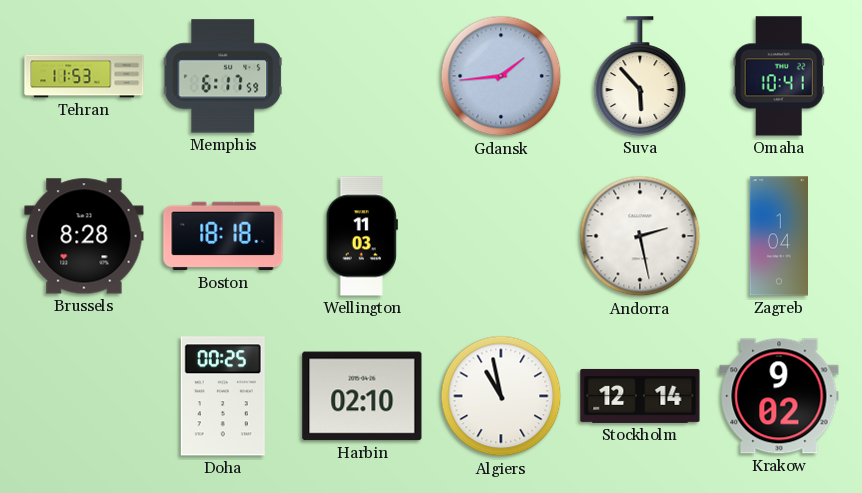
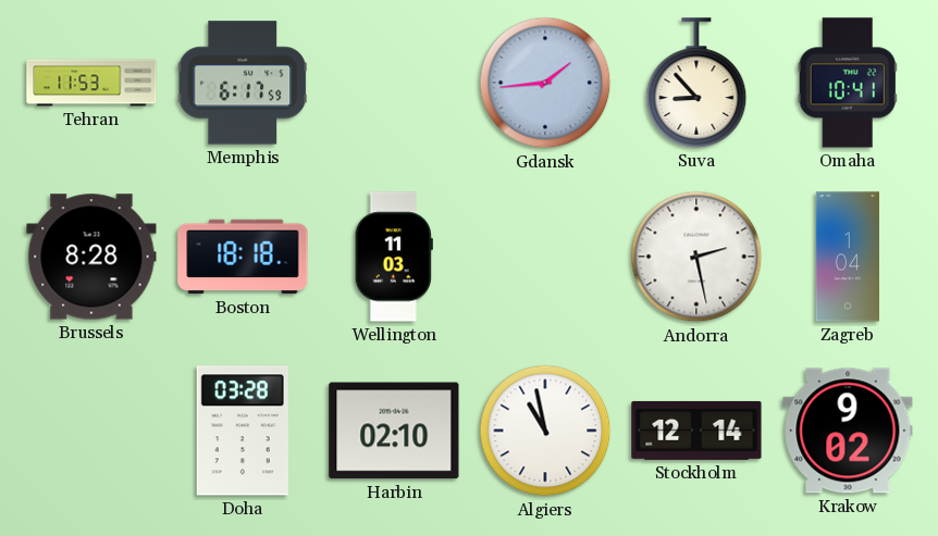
Suva: 5:53 -> 8:53 (696, 83)
Doha: 00:25 -> 03:28 (243, 431)
